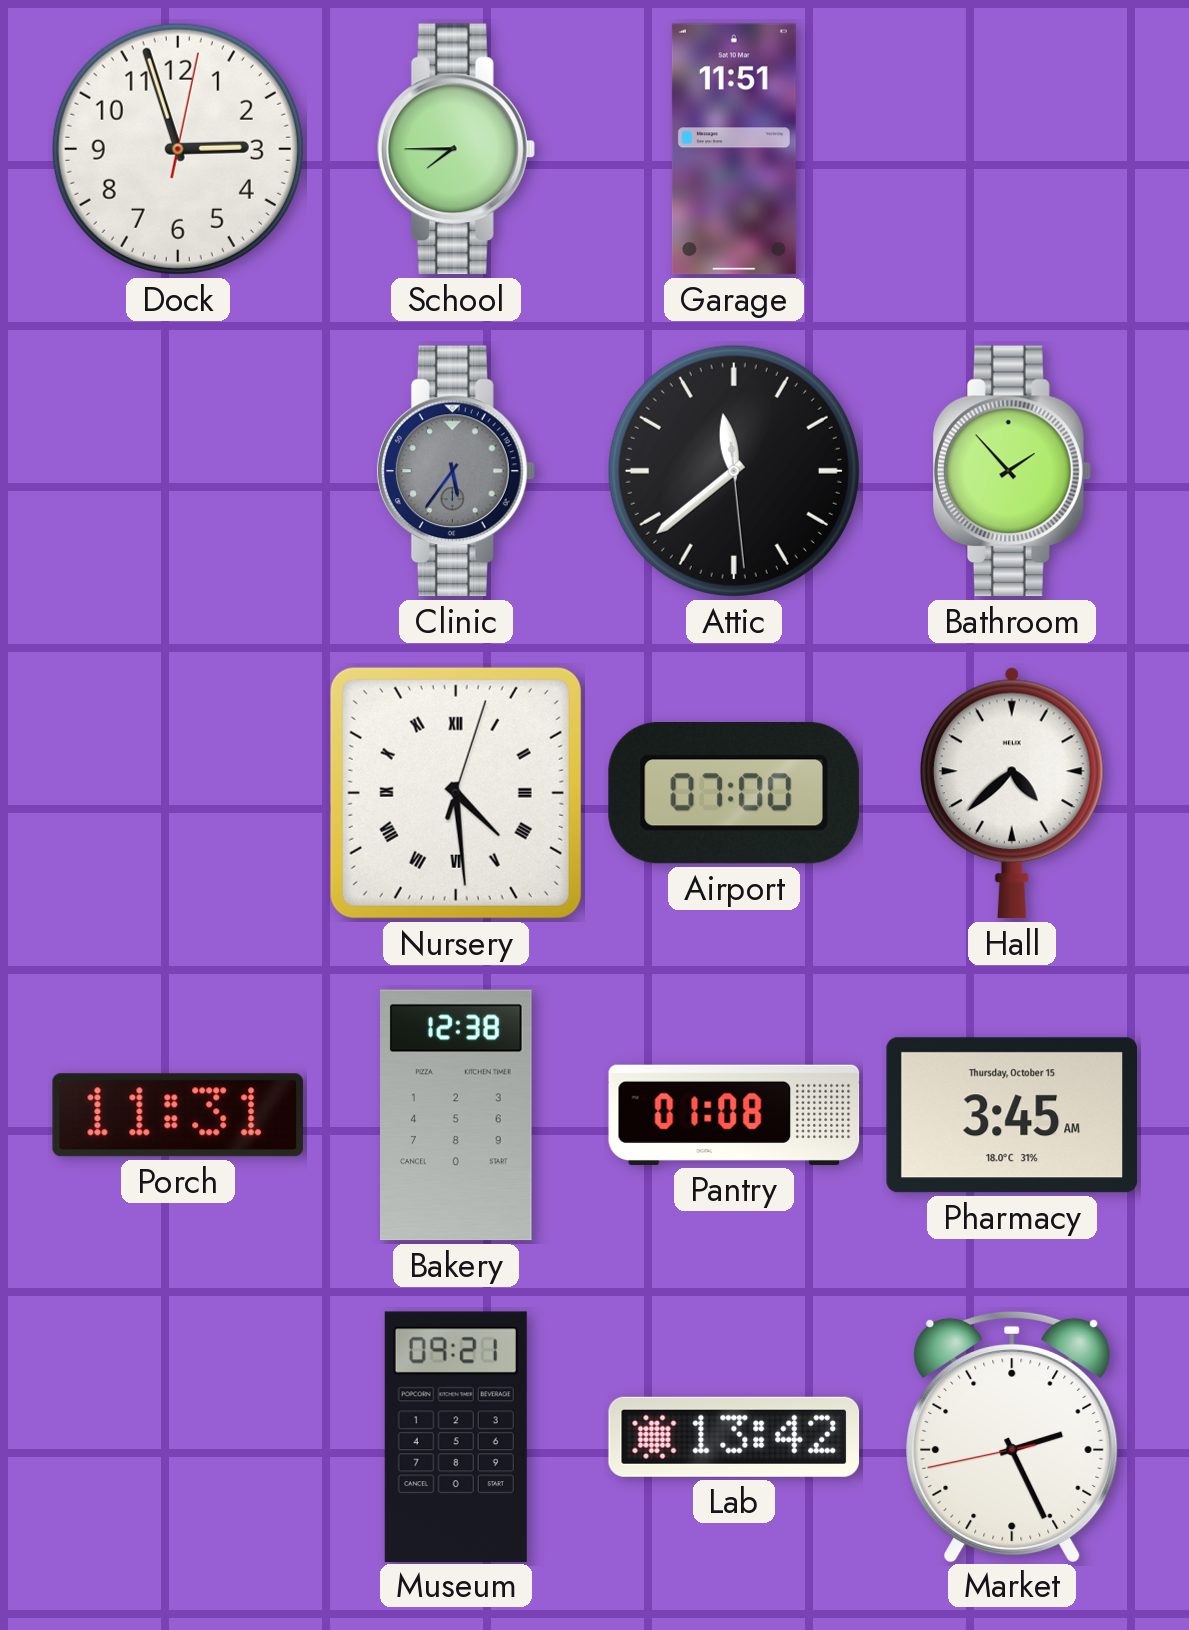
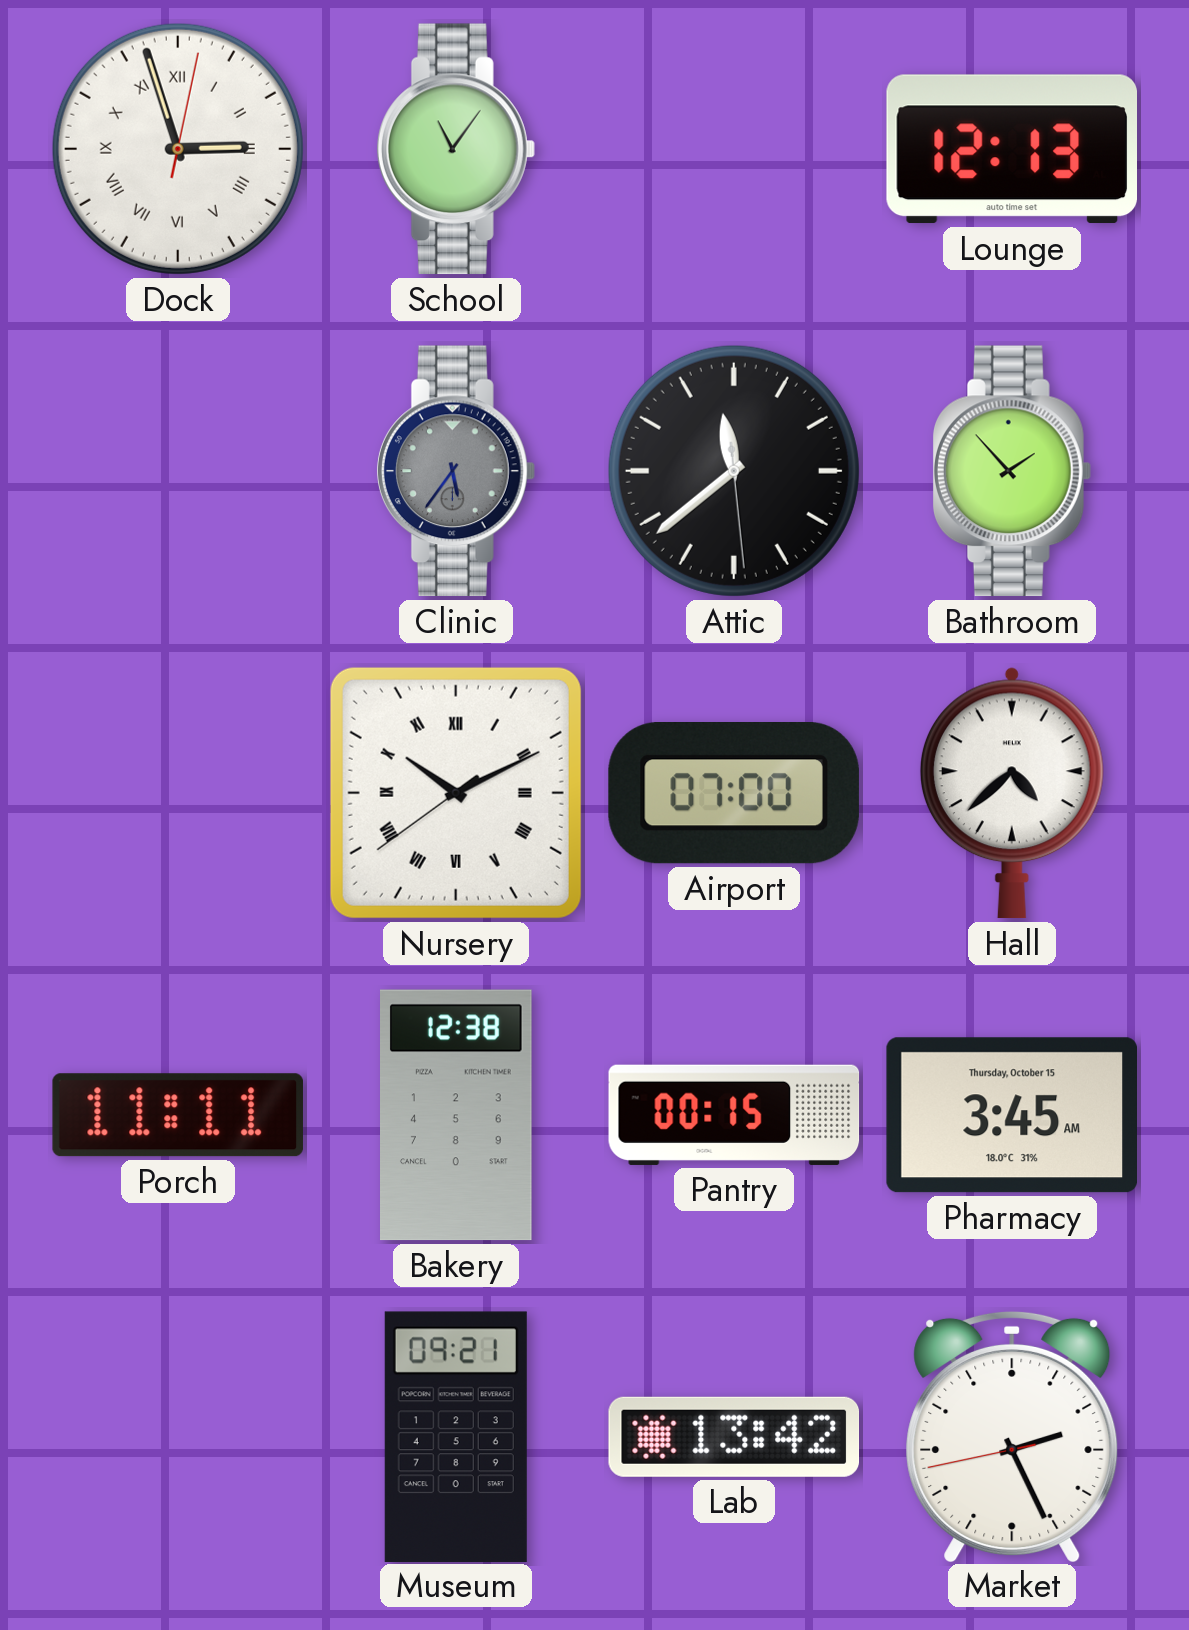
Dock numerals: Arabic -> Roman (178, 149)
School: 7:45 -> 11:06 (456, 149)
Garage: 11:51 -> none (734, 149)
Lounge: none -> 12:13 (1011, 149)
Nursery: 4:29 -> 10:10 (456, 793)
Porch: 11:31 -> 11:11 (178, 1115)
Pantry: 01:08 -> 00:15 (734, 1115)
